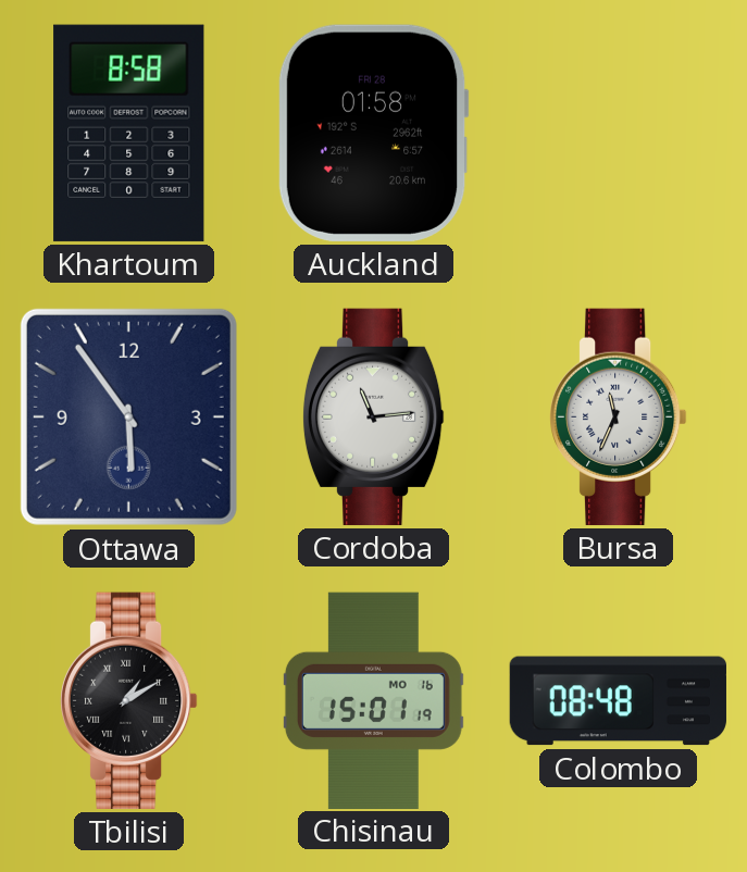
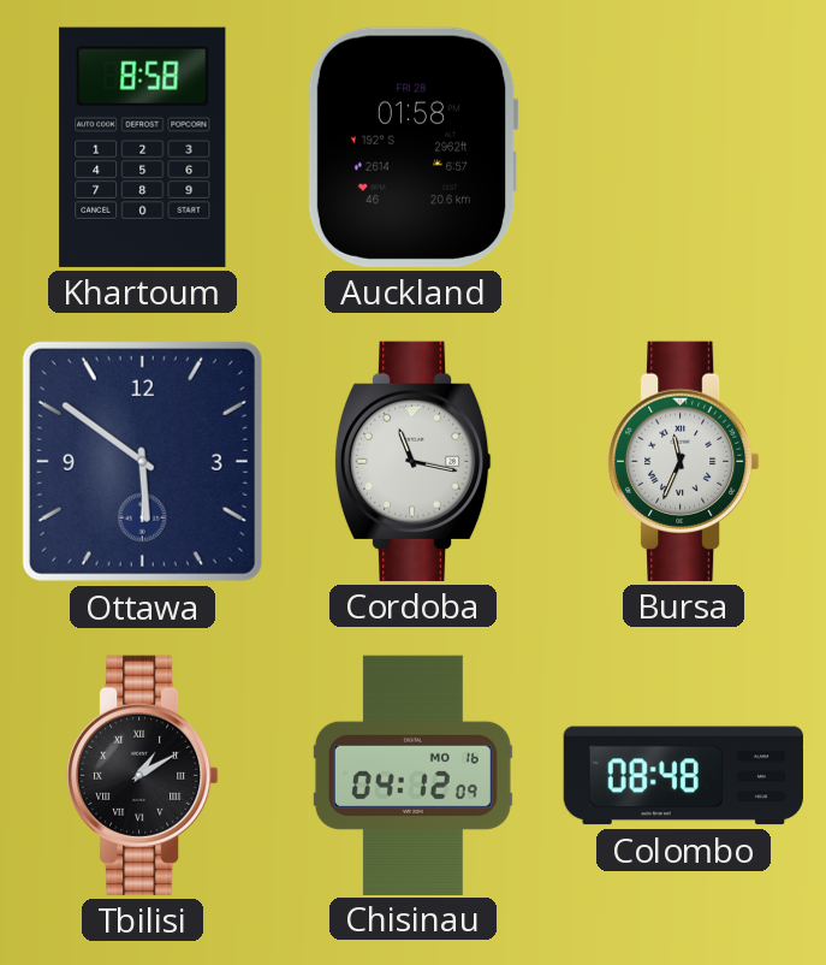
Ottawa: 5:54 -> 5:51 (142, 461)
Cordoba: 11:14 -> 11:17 (412, 461)
Chisinau: 15:01 -> 04:12 (412, 775)
